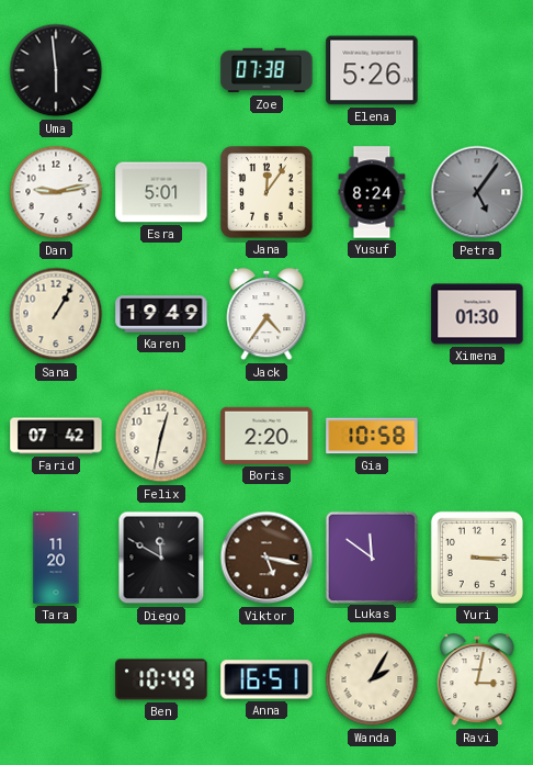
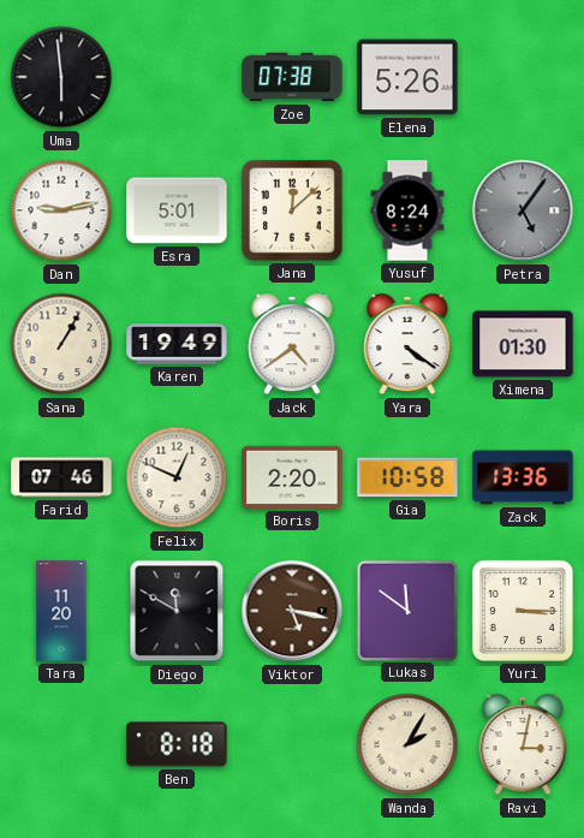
Jana: 12:06 -> 12:08 (292, 210)
Jack: 4:36 -> 4:39 (292, 344)
Yara: none -> 4:21 (407, 344)
Farid: 07:42 -> 07:46 (61, 477)
Felix: 12:32 -> 12:49 (177, 477)
Zack: none -> 13:36 (523, 477)
Ben: 10:49 -> 8:18 (177, 744)
Anna: 16:51 -> none (266, 679)
